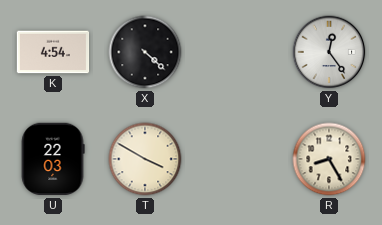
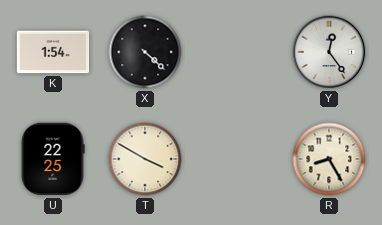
K: 4:54 -> 1:54 (53, 52)
U: 22:03 -> 22:25 (53, 159)
